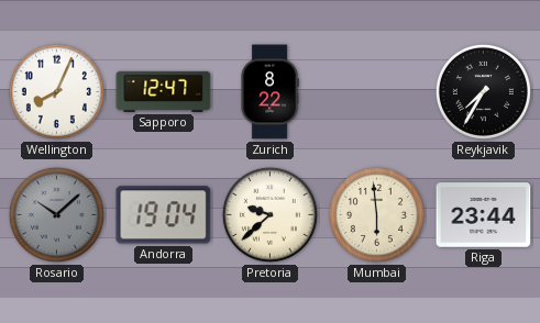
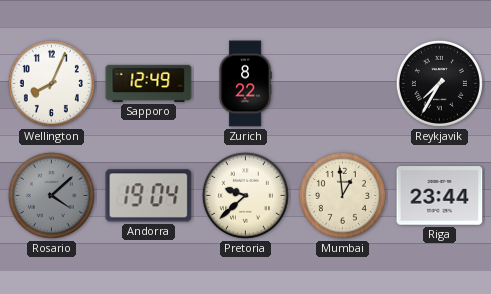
Sapporo: 12:47 -> 12:49 (149, 83)
Rosario: 10:08 -> 4:08 (51, 195)
Mumbai: 5:59 -> 12:59 (342, 195)
